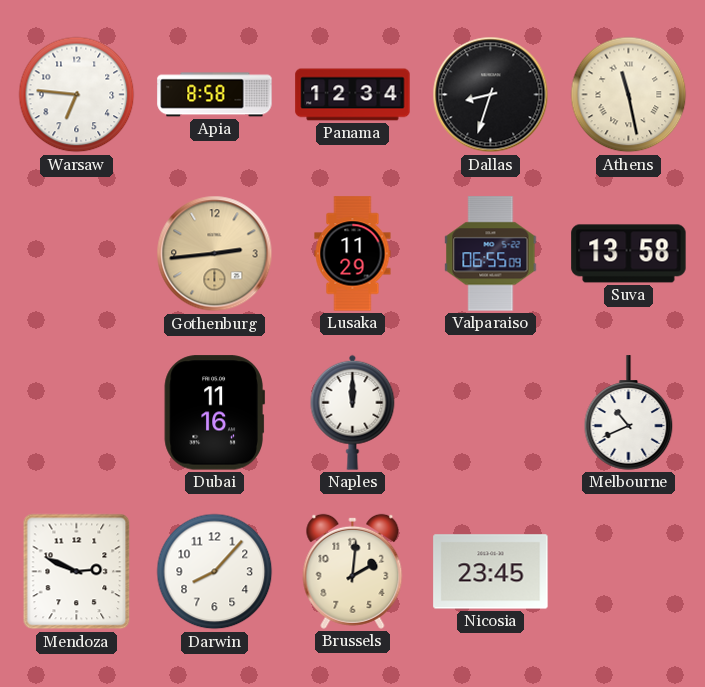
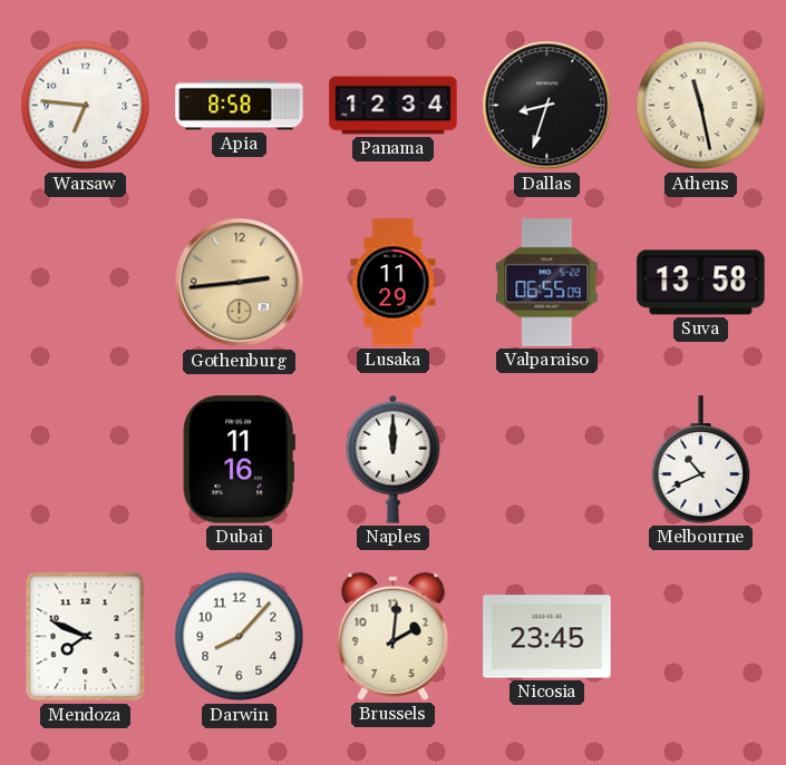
Mendoza: 2:49 -> 7:49 (86, 637)
